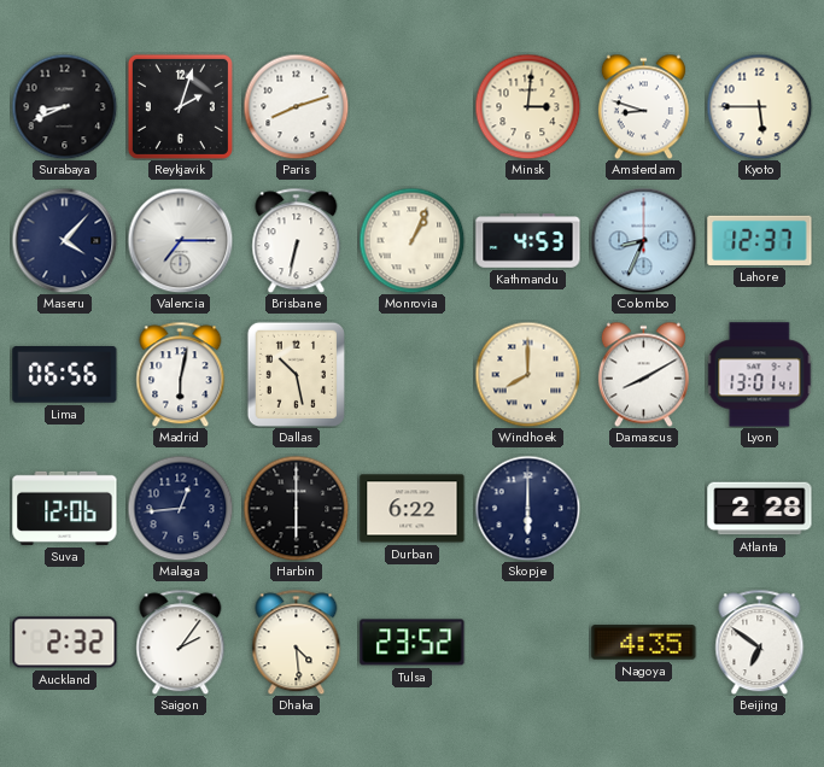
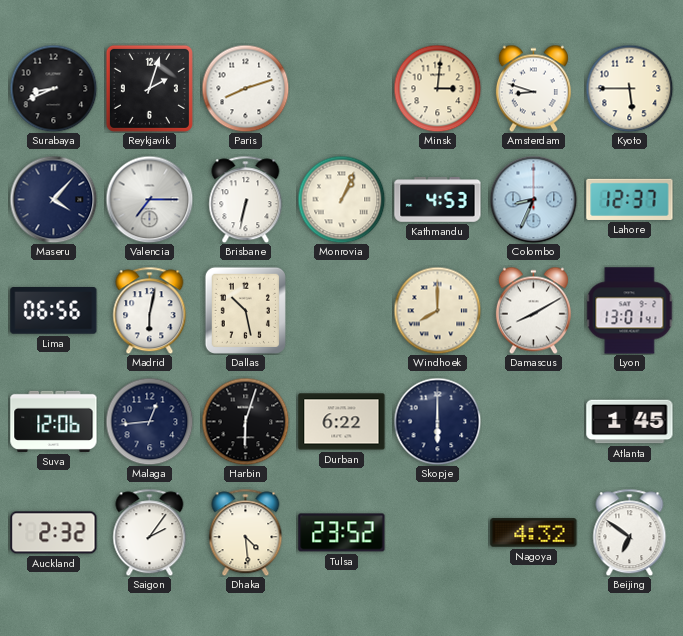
Harbin: 6:00 -> 6:03 (245, 421)
Atlanta: 2:28 -> 1:45 (630, 422)
Nagoya: 4:35 -> 4:32 (534, 533)
